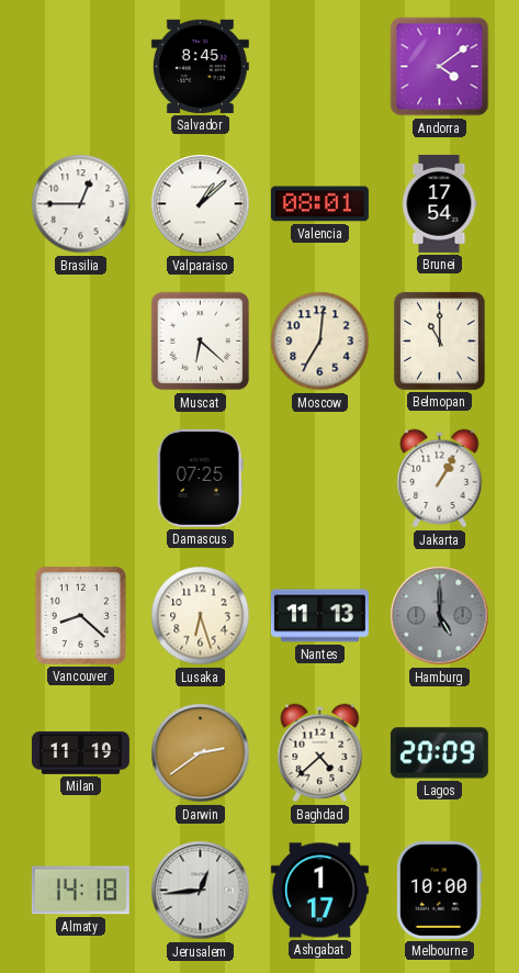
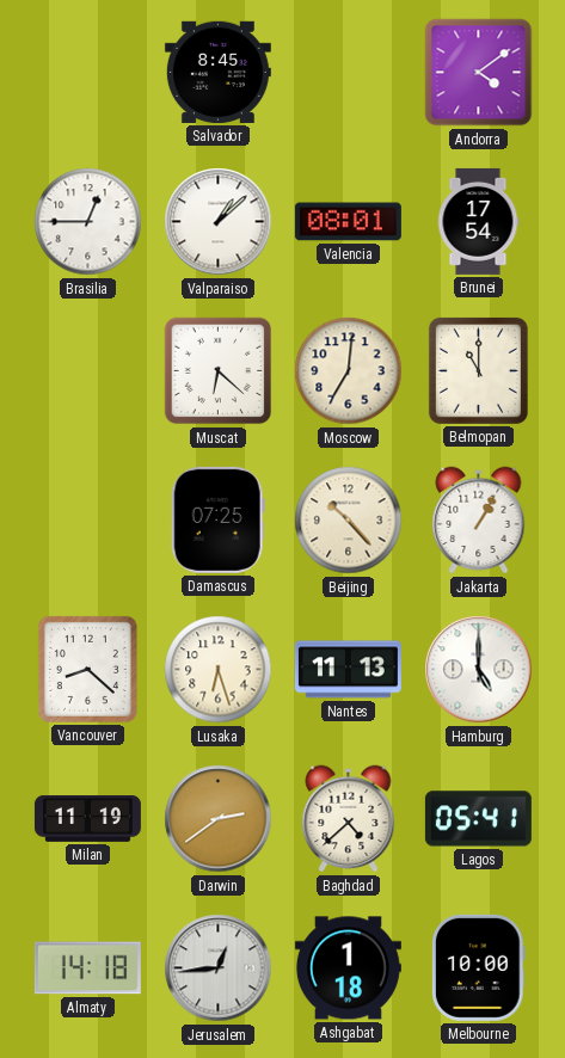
Beijing: none -> 10:23 (349, 521)
Hamburg dial: grey -> white (479, 670)
Lagos: 20:09 -> 05:41 (478, 819)
Ashgabat: 1:17 -> 1:18 (348, 968)
